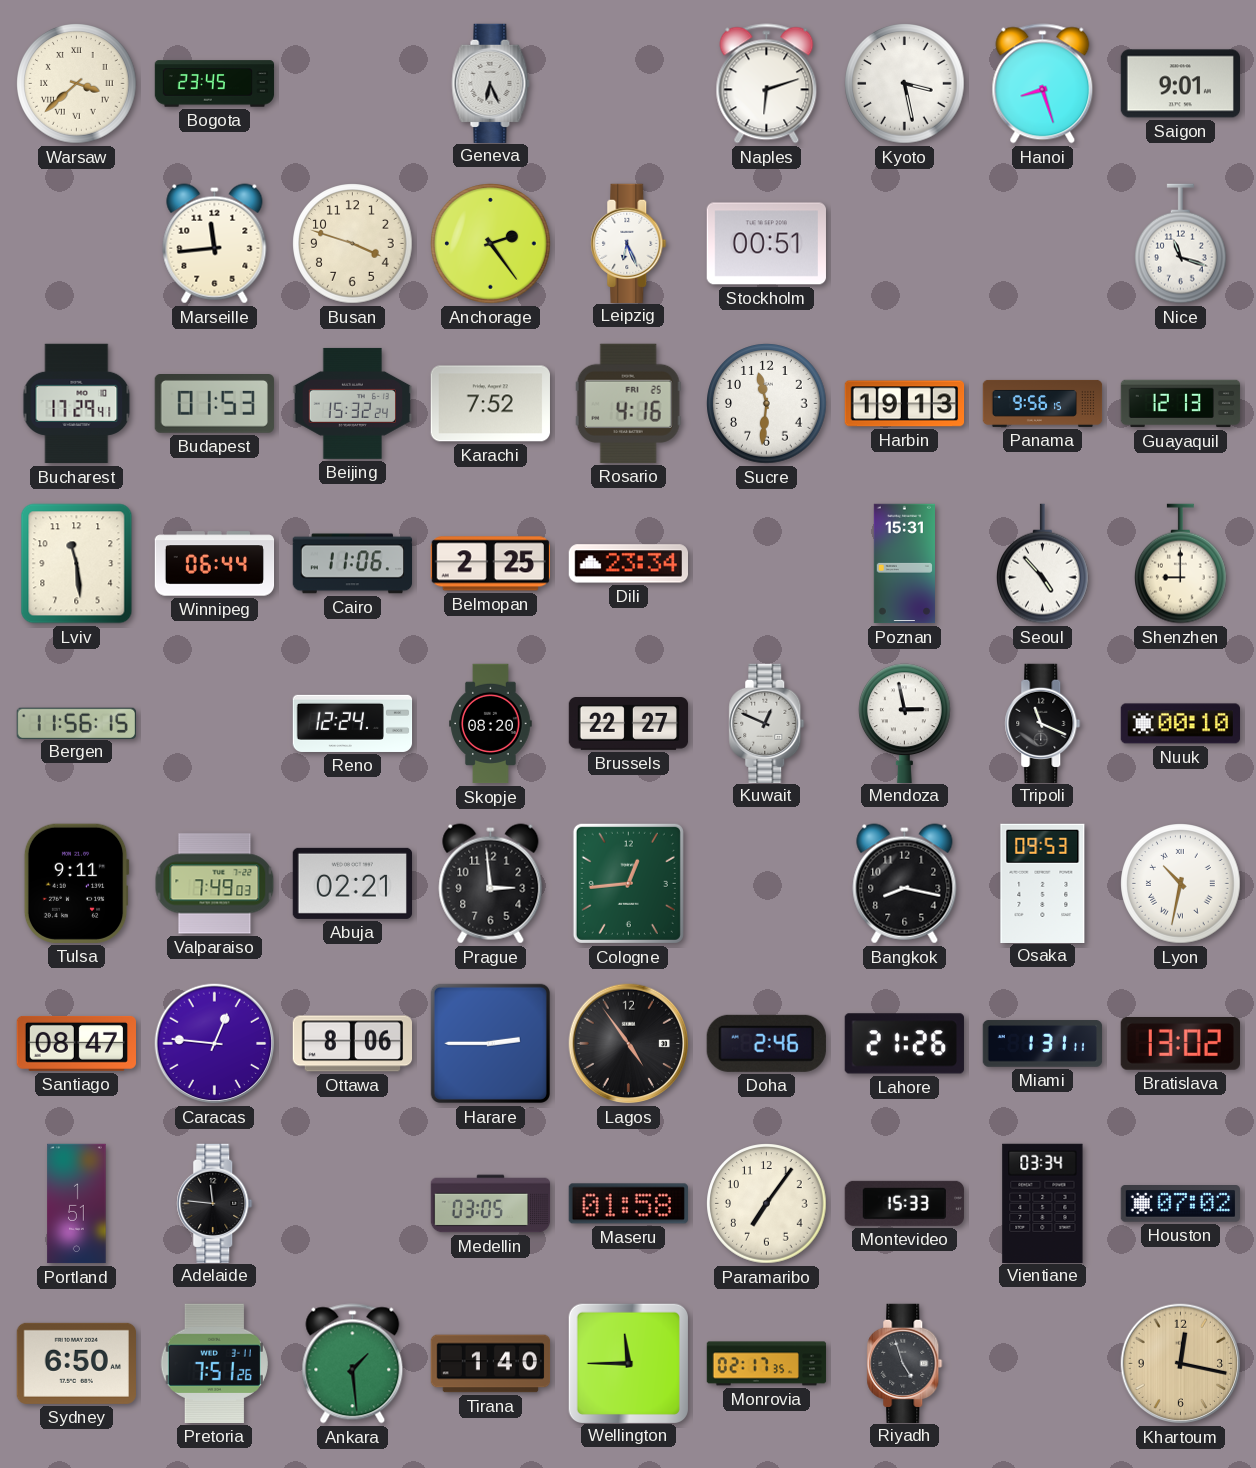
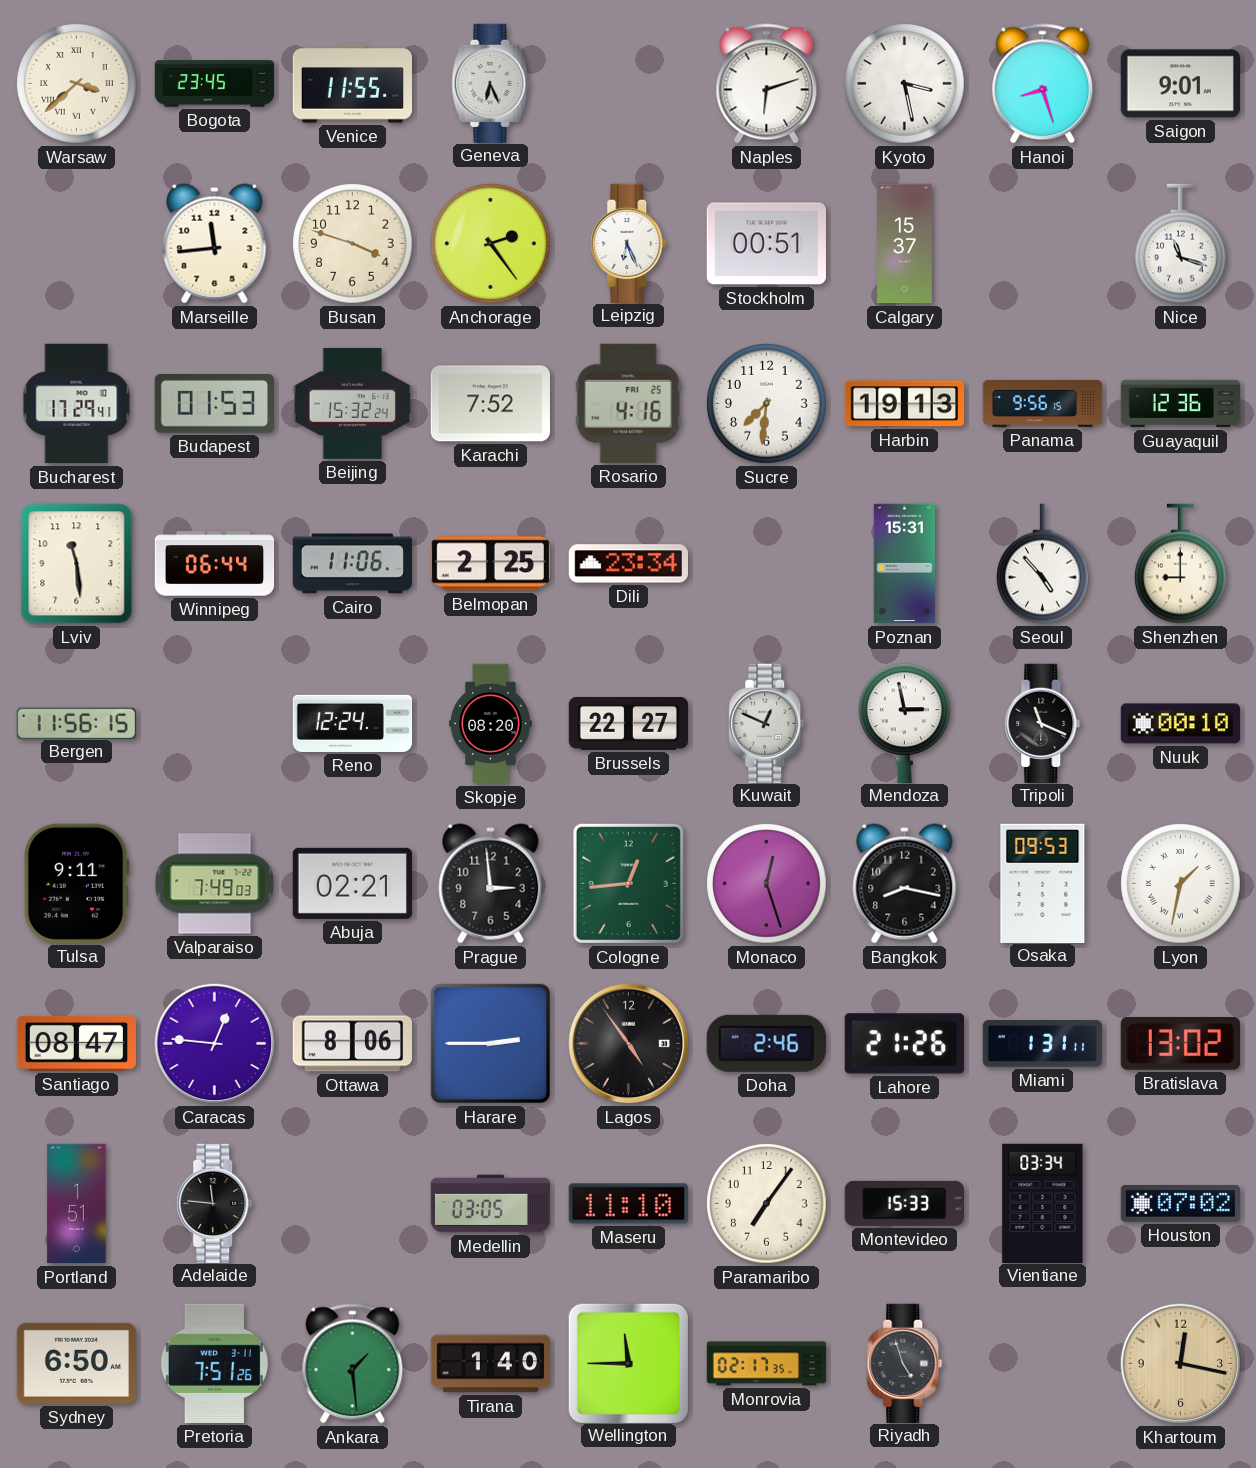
Venice: none -> 11:55 (353, 84)
Calgary: none -> 15:37 (905, 244)
Sucre: 11:31 -> 7:31 (767, 404)
Guayaquil: 12:13 -> 12:36 (1181, 404)
Monaco: none -> 12:27 (767, 884)
Lyon: 10:32 -> 1:32 (1181, 884)
Maseru: 01:58 -> 11:10 (628, 1204)
